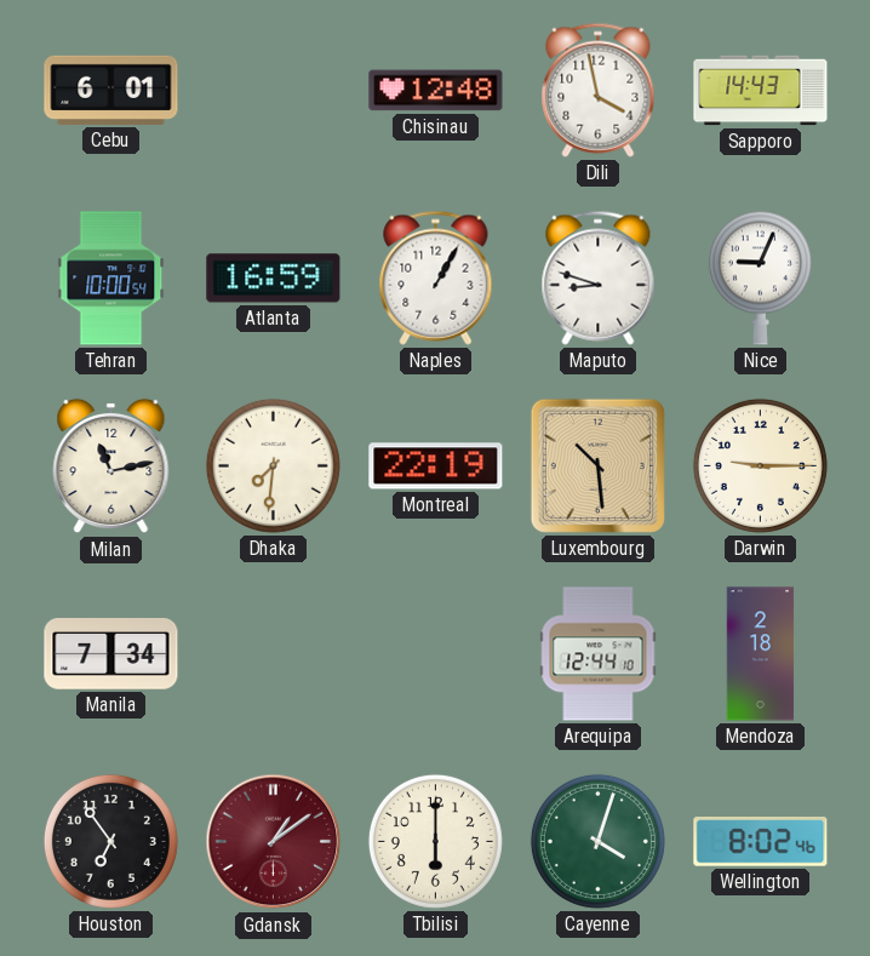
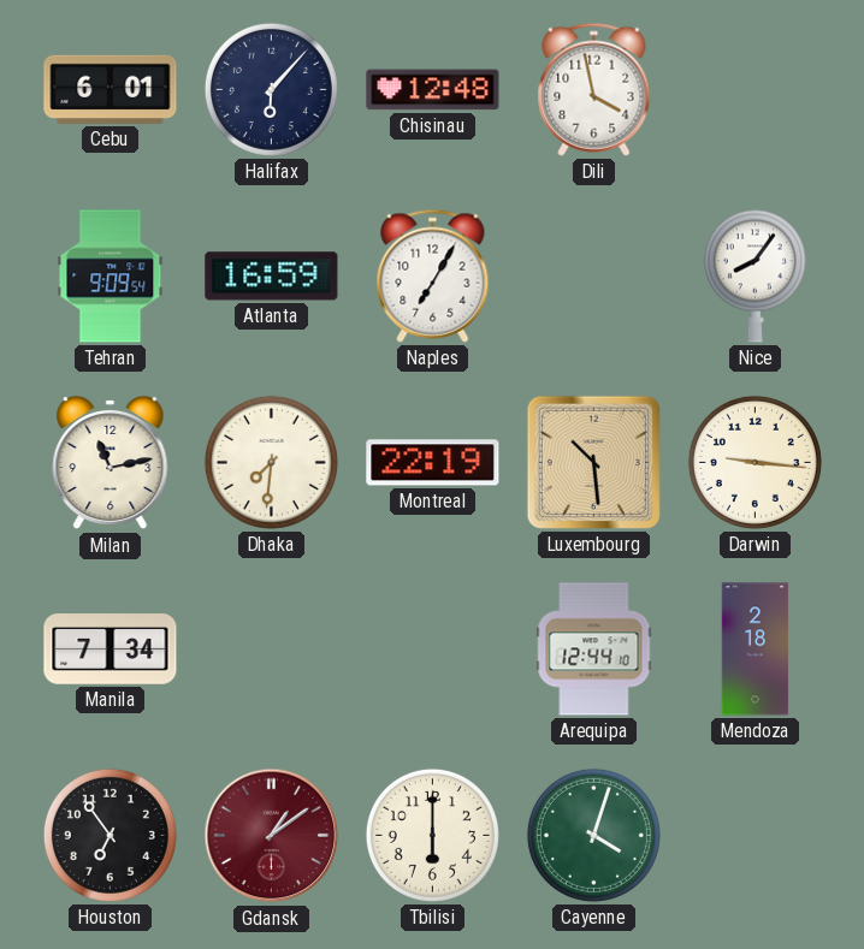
Halifax: none -> 6:07 (271, 89)
Sapporo: 14:43 -> none (761, 91)
Tehran: 10:00 -> 9:09 (111, 277)
Naples: 1:05 -> 7:05 (433, 275)
Maputo: 8:48 -> none (599, 277)
Nice: 9:04 -> 8:06 (754, 275)
Darwin: 9:15 -> 9:16 (754, 462)
Wellington: 8:02 -> none (761, 842)
